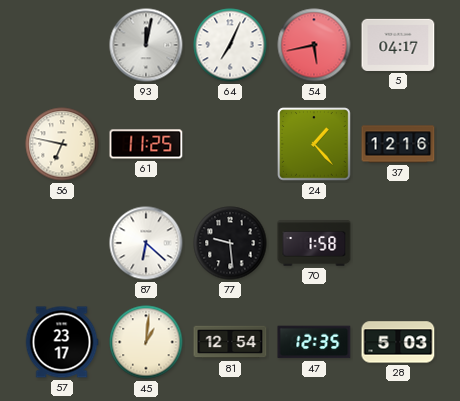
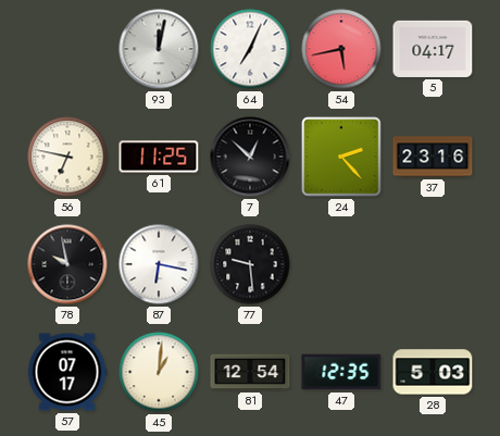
7: none -> 12:52 (250, 157)
24: 1:23 -> 2:23 (341, 157)
37: 12:16 -> 23:16 (433, 157)
78: none -> 9:58 (67, 264)
87: 6:22 -> 6:17 (159, 264)
70: 1:58 -> none (314, 243)
57: 23:17 -> 07:17 (67, 372)
